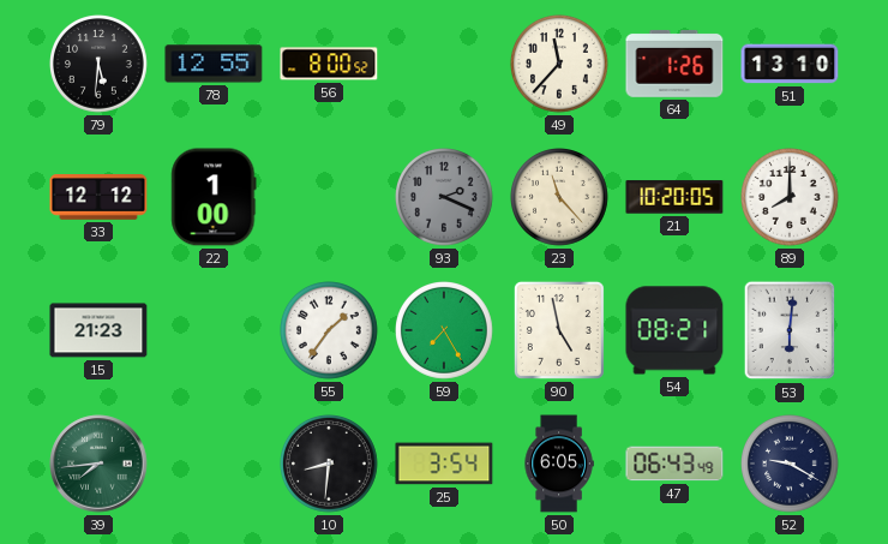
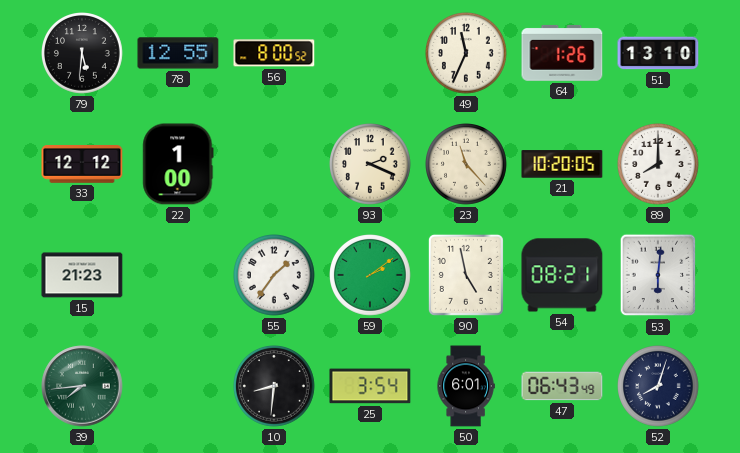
49: 11:37 -> 11:34 (467, 54)
93 dial: grey -> cream (371, 165)
59: 7:25 -> 2:09 (371, 276)
50: 6:05 -> 6:01 (466, 386)
52: 9:20 -> 8:03 (659, 387)
